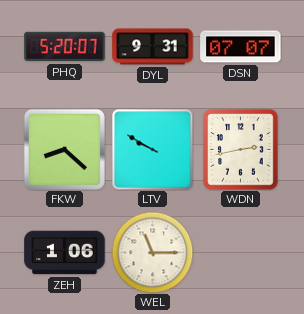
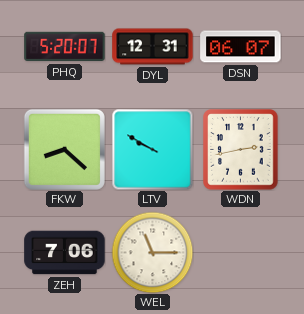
DYL: 9:31 -> 12:31 (153, 47)
DSN: 07:07 -> 06:07 (241, 47)
ZEH: 1:06 -> 7:06 (65, 253)
